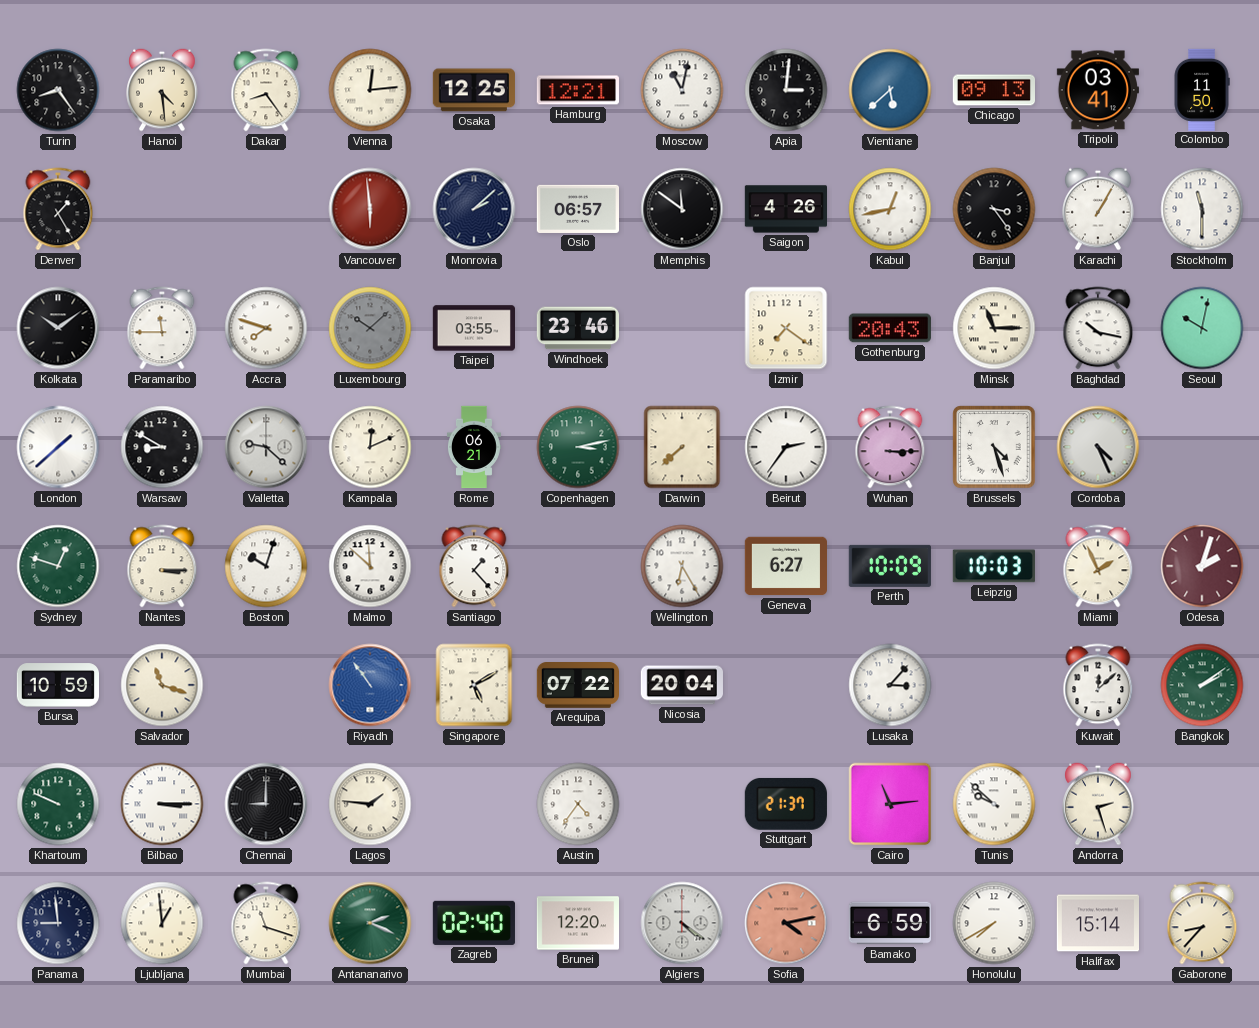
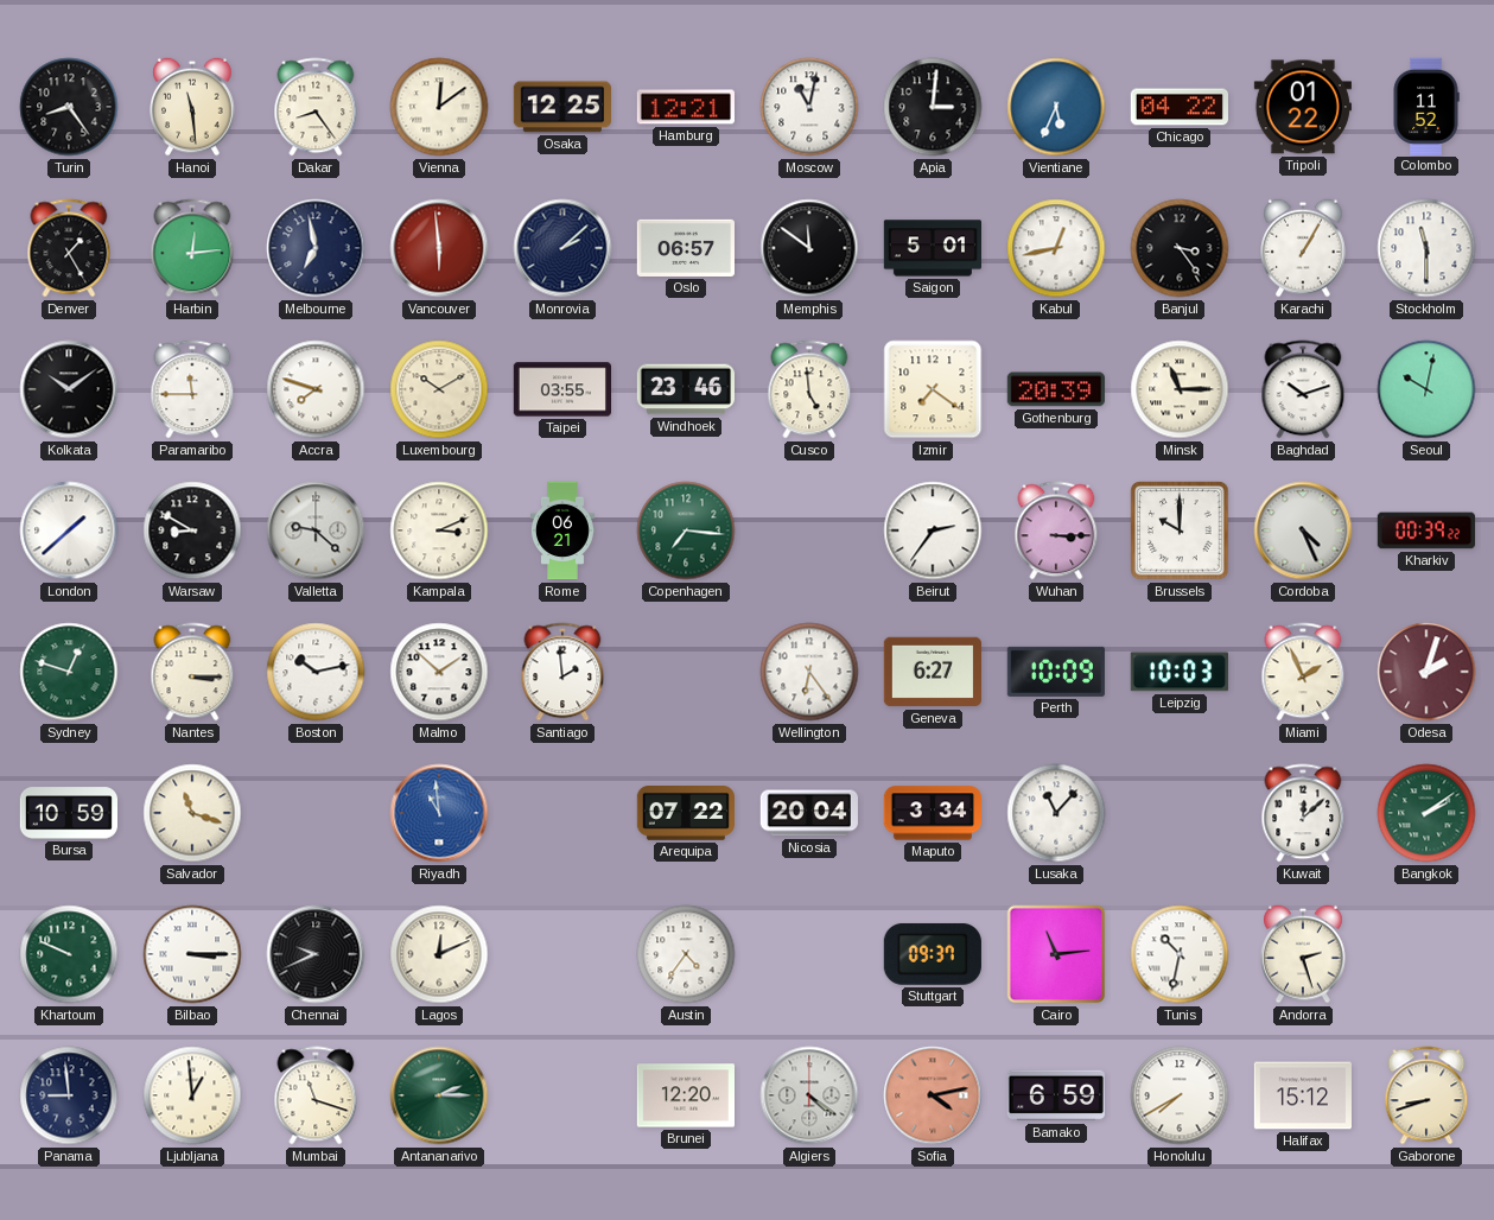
Hanoi: 4:29 -> 11:29 (192, 107)
Vienna: 12:14 -> 12:09 (439, 107)
Vientiane: 5:38 -> 5:34 (1056, 107)
Chicago: 09:13 -> 04:22 (1178, 107)
Tripoli: 03:41 -> 01:22 (1303, 107)
Colombo: 11:50 -> 11:52 (1426, 106)
Harbin: none -> 12:14 (192, 248)
Melbourne: none -> 6:58 (316, 248)
Saigon: 4:26 -> 5:01 (932, 248)
Luxembourg: 10:08 -> 10:10 (439, 389)
Luxembourg dial: grey -> cream (439, 389)
Cusco: none -> 4:59 (809, 389)
Gothenburg: 20:43 -> 20:39 (1056, 389)
Baghdad: 10:17 -> 10:12 (1303, 389)
Kampala: 12:11 -> 3:11 (439, 530)
Copenhagen: 3:13 -> 7:16 (686, 530)
Darwin: 7:38 -> none (682, 447)
Brussels: 4:27 -> 10:00 (1180, 530)
Kharkiv: none -> 00:39 (1425, 530)
Boston: 10:03 -> 10:13 (316, 672)
Malmo: 11:52 -> 1:52 (439, 672)
Santiago: 1:23 -> 1:59 (562, 672)
Wellington: 6:25 -> 6:24 (809, 672)
Riyadh: 10:54 -> 10:59 (439, 813)
Singapore: 5:10 -> none (474, 685)
Maputo: none -> 3:34 (932, 813)
Lusaka: 3:07 -> 11:07 (1056, 813)
Chennai: 9:00 -> 9:41 (316, 954)
Lagos: 1:46 -> 12:11 (439, 954)
Stuttgart: 21:37 -> 09:37 (933, 954)
Tunis: 9:52 -> 10:32 (1180, 954)
Antananarivo: 2:19 -> 2:15 (439, 1095)
Zagreb: 02:40 -> none (474, 923)
Halifax: 15:14 -> 15:12 (1302, 1095)
Gaborone: 8:37 -> 8:42 (1426, 1095)
